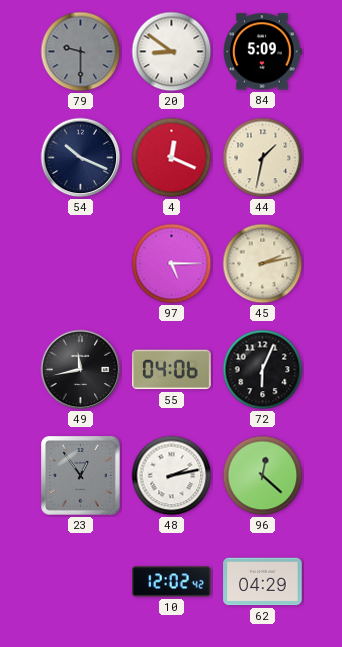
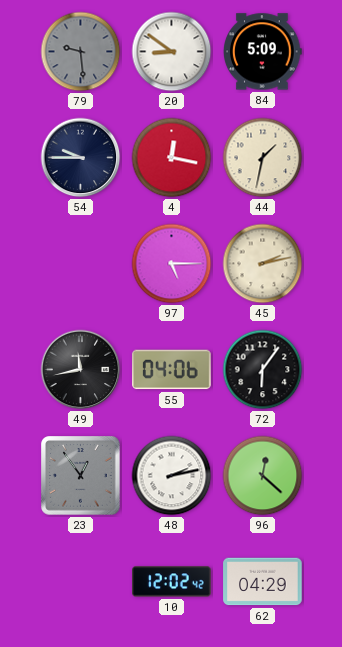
79: 9:30 -> 9:29 (81, 52)
54: 10:19 -> 9:45 (81, 158)
4: 12:19 -> 12:17 (172, 158)
72: 6:04 -> 6:06 (263, 370)
